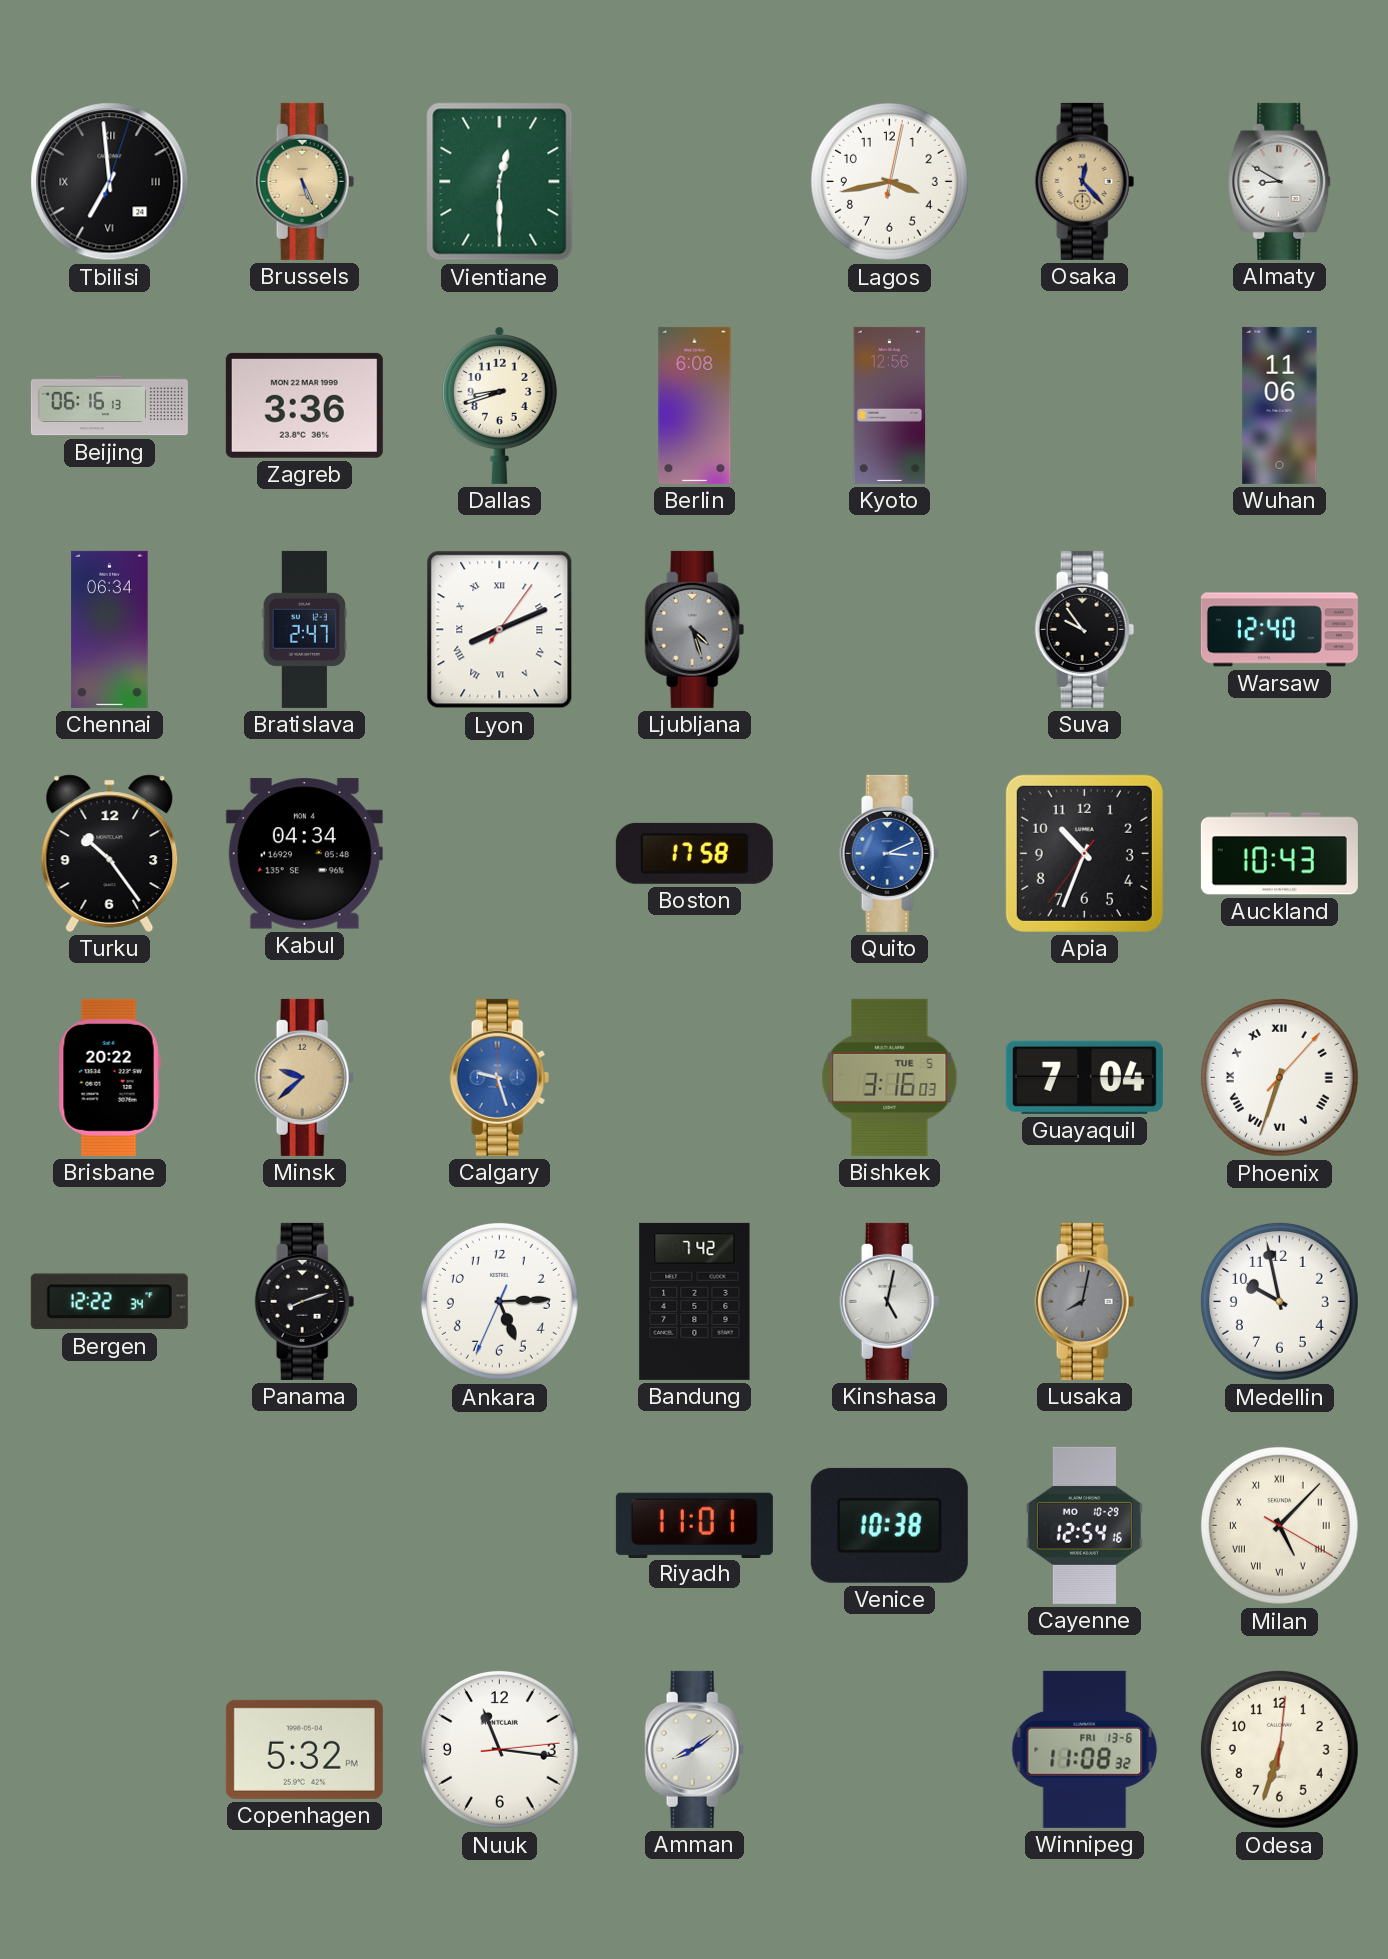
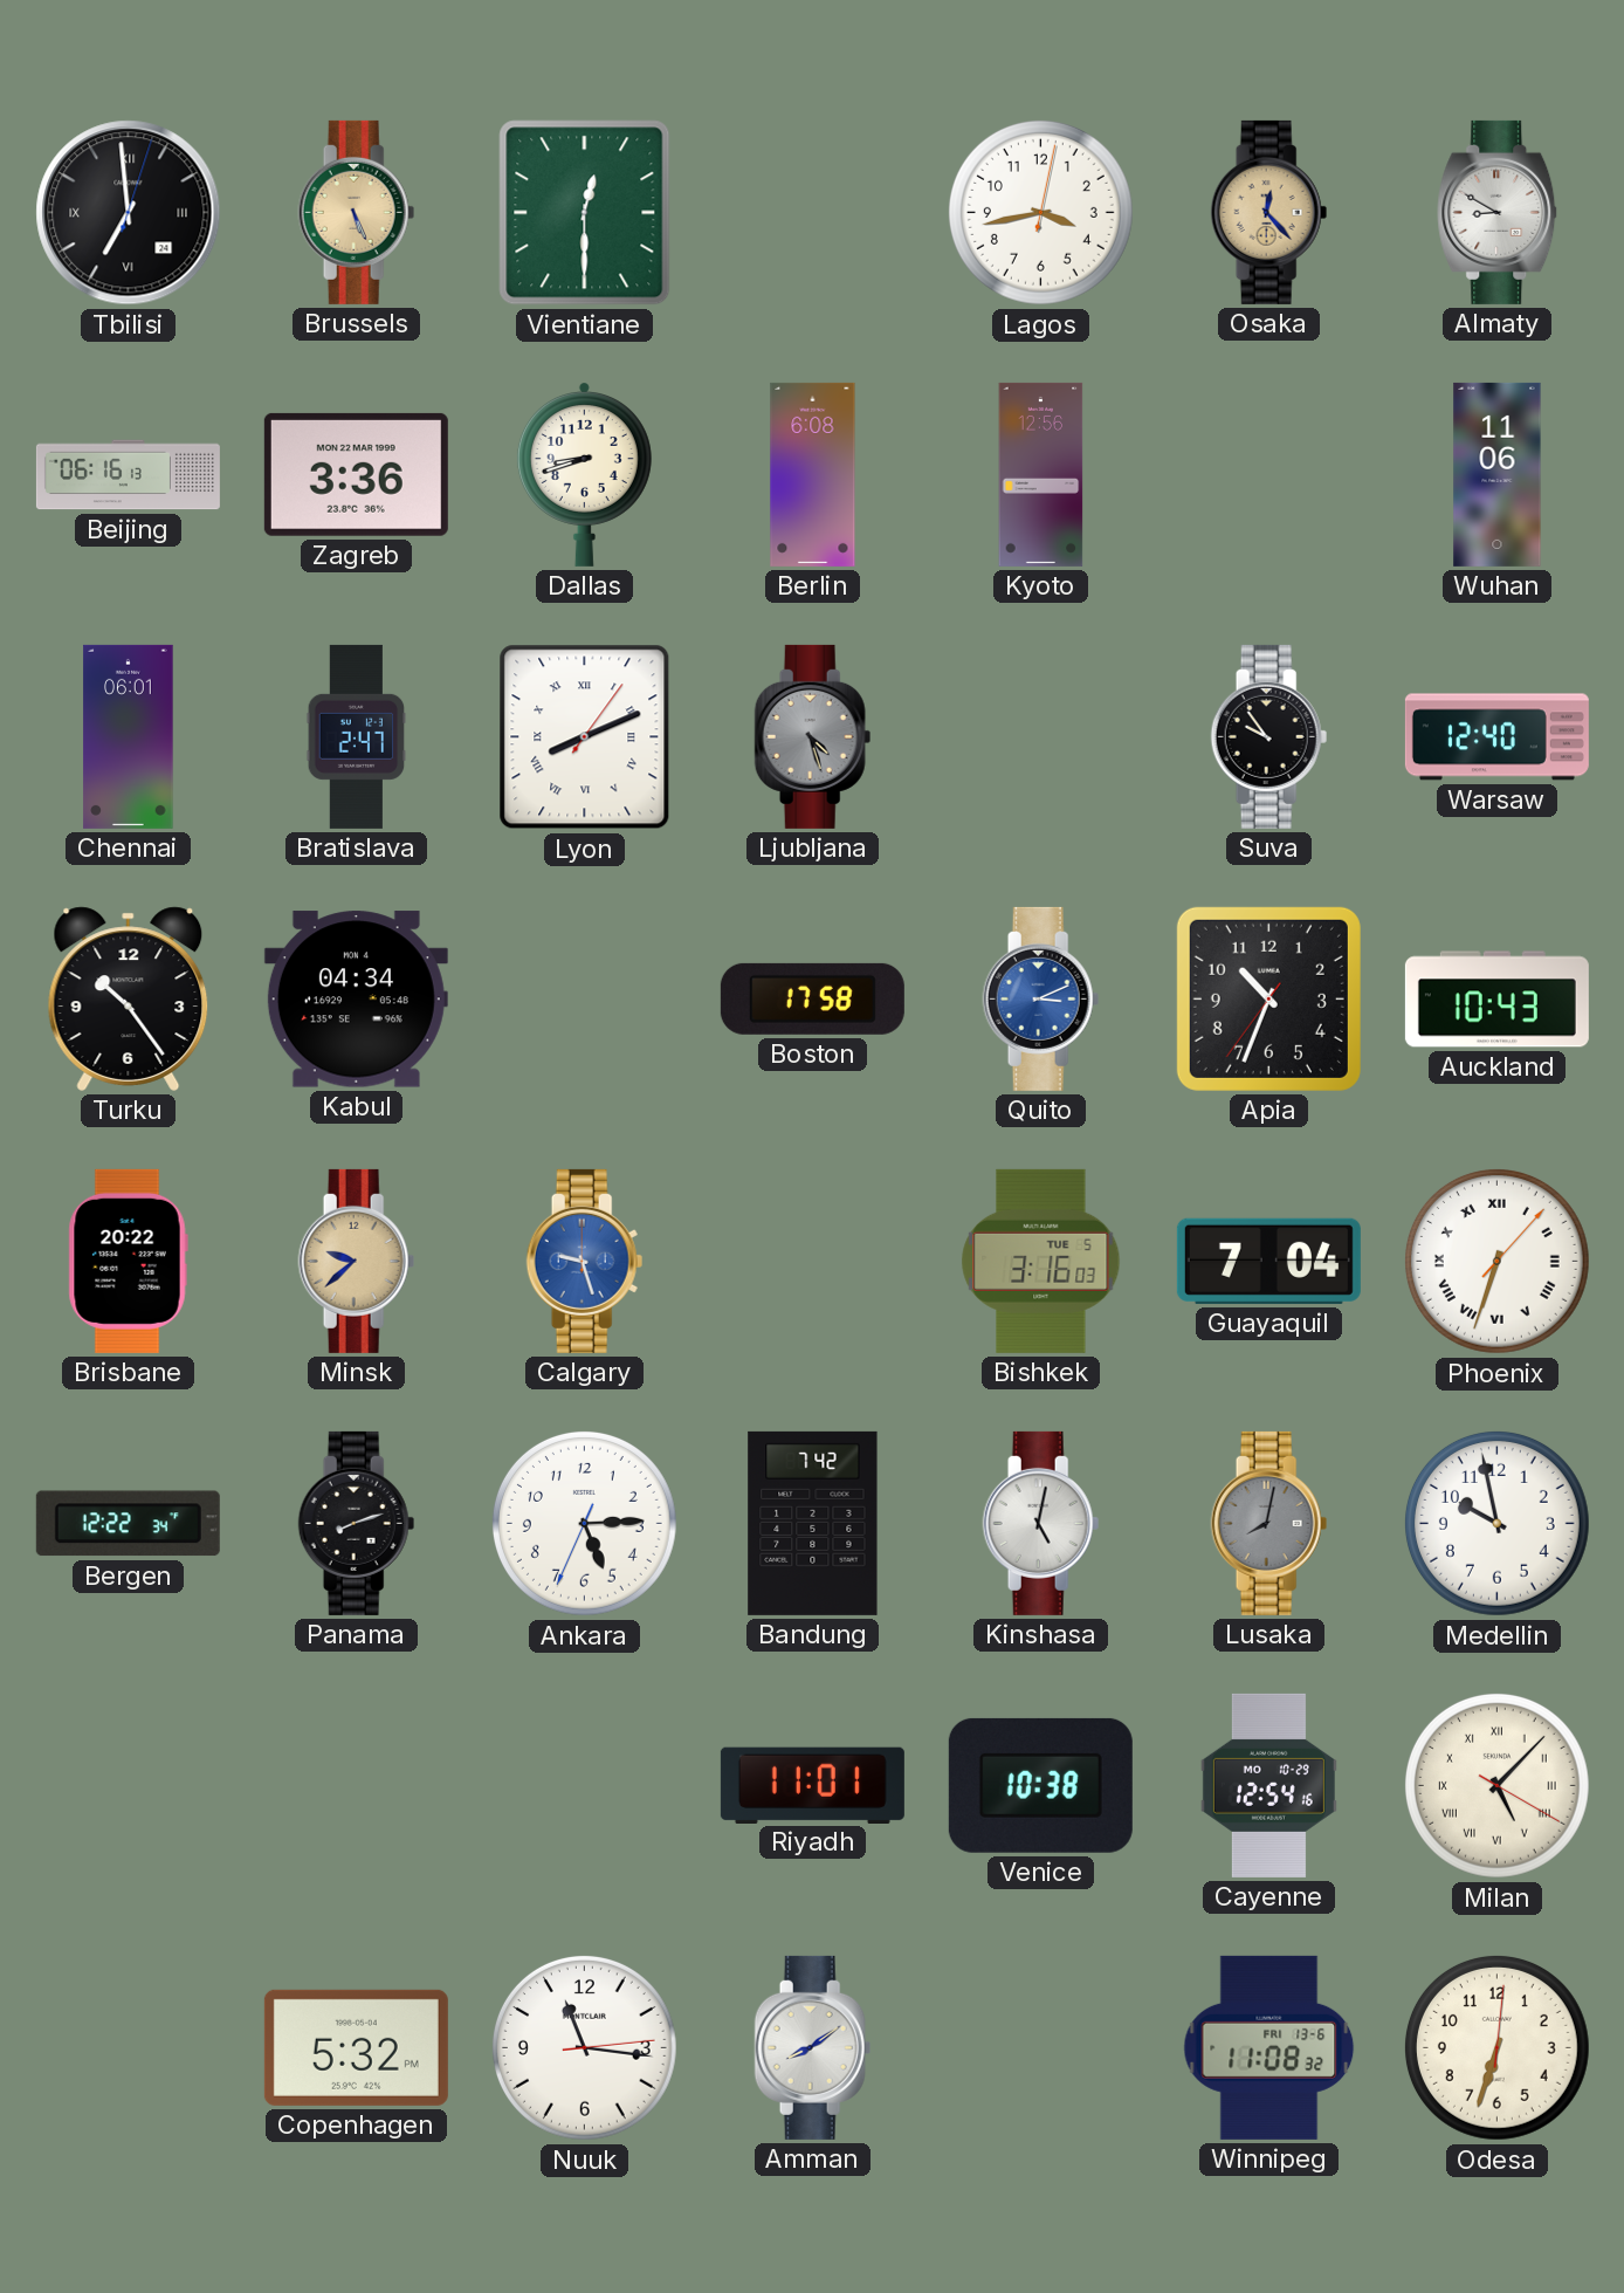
Chennai: 06:34 -> 06:01 (129, 736)
